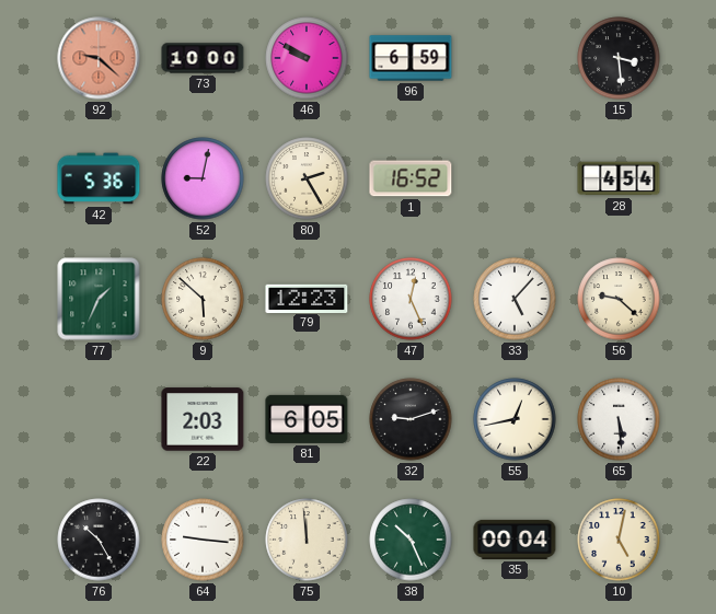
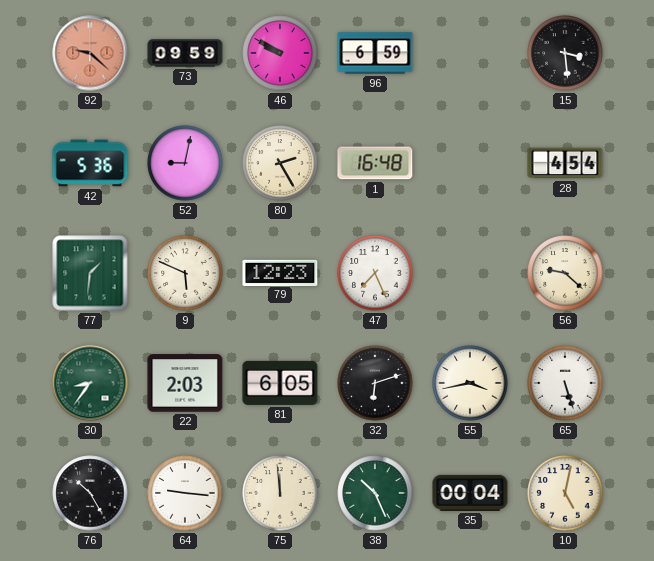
73: 10:00 -> 09:59 (185, 53)
1: 16:52 -> 16:48 (375, 163)
77: 1:34 -> 1:31 (90, 273)
9: 5:52 -> 5:49 (185, 273)
47: 12:26 -> 7:26 (375, 273)
33: 5:07 -> none (515, 299)
30: none -> 8:36 (90, 383)
32: 9:12 -> 6:12 (375, 383)
55: 12:43 -> 3:43 (470, 383)
65: 5:29 -> 5:27 (565, 383)
